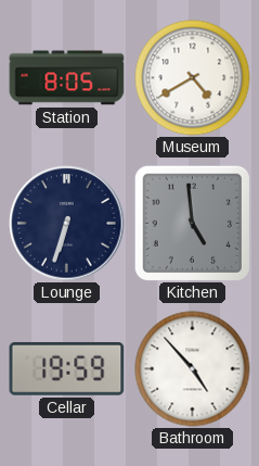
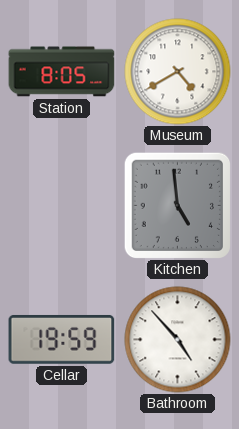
Lounge: 6:33 -> none (67, 224)
